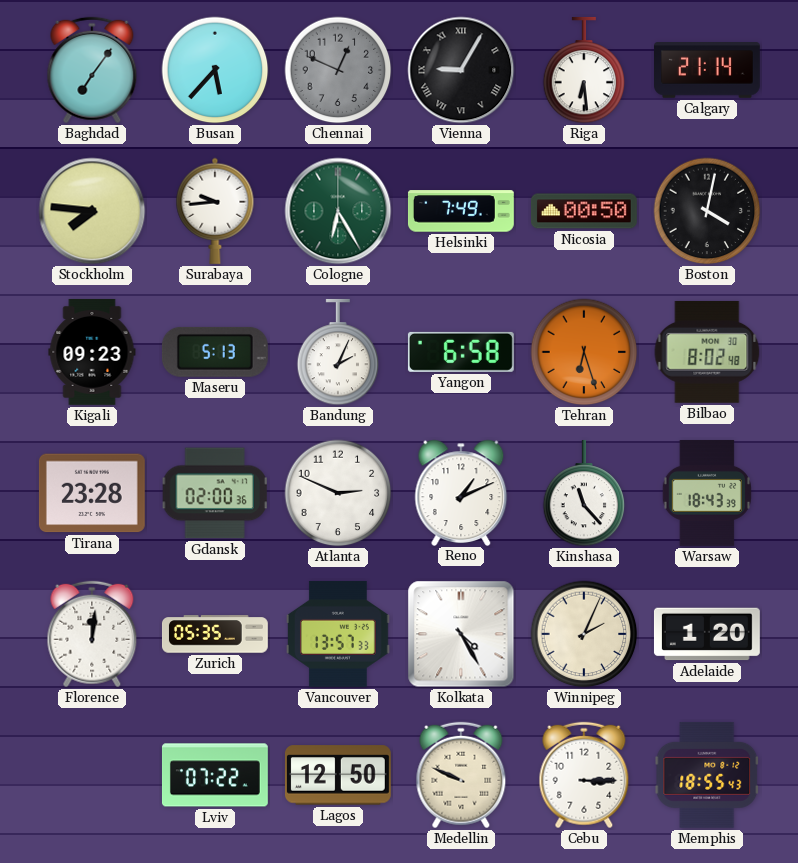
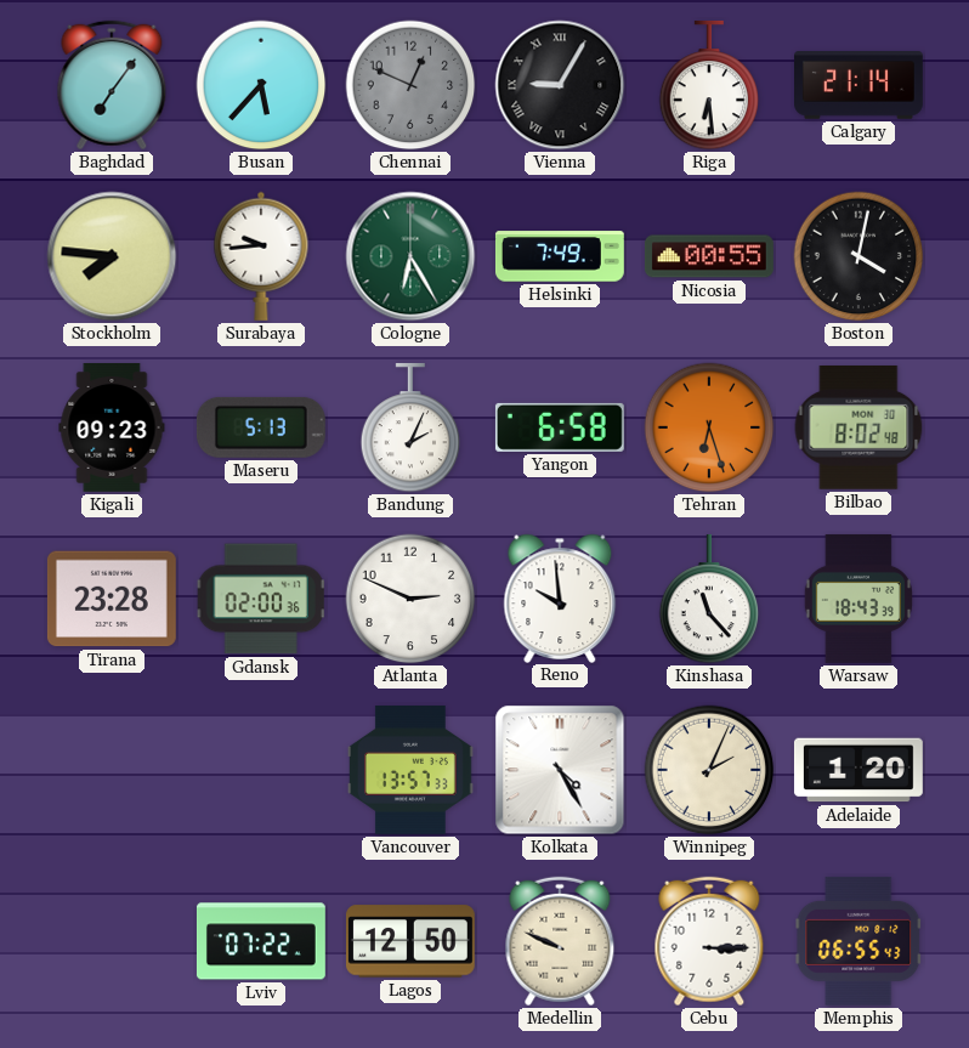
Nicosia: 00:50 -> 00:55 (709, 256)
Reno: 1:11 -> 9:59 (560, 597)
Florence: 12:01 -> none (92, 634)
Zurich: 05:35 -> none (215, 634)
Memphis: 18:55 -> 06:55 (858, 941)
